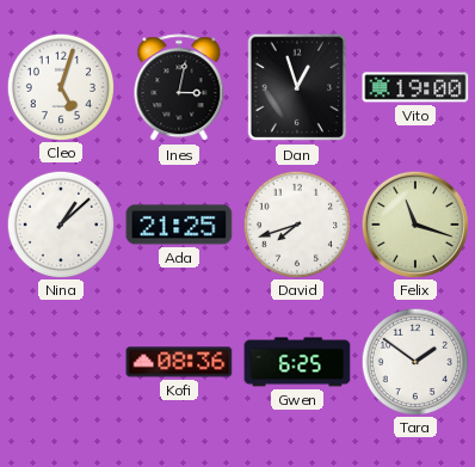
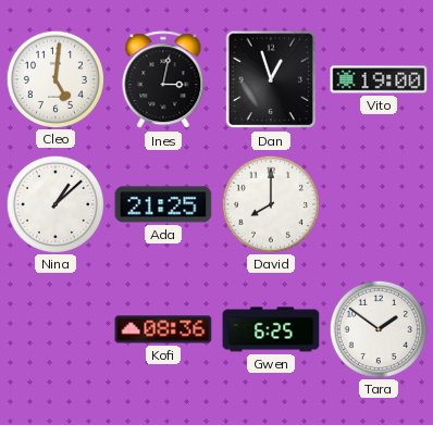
Cleo: 5:03 -> 5:01 (54, 78)
David: 7:42 -> 8:00 (270, 203)
Felix: 11:18 -> none (414, 223)
